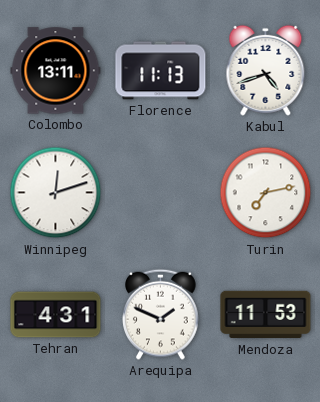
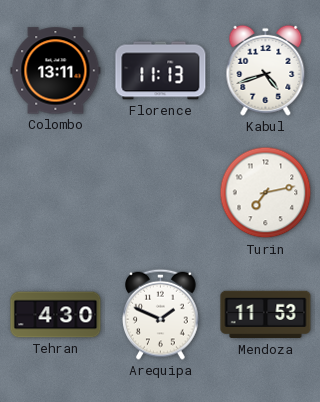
Winnipeg: 12:12 -> none (56, 193)
Tehran: 4:31 -> 4:30 (56, 315)
